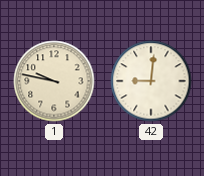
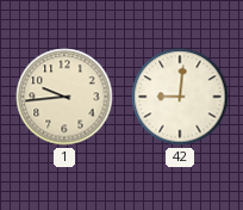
1: 9:47 -> 9:44 (64, 97)
